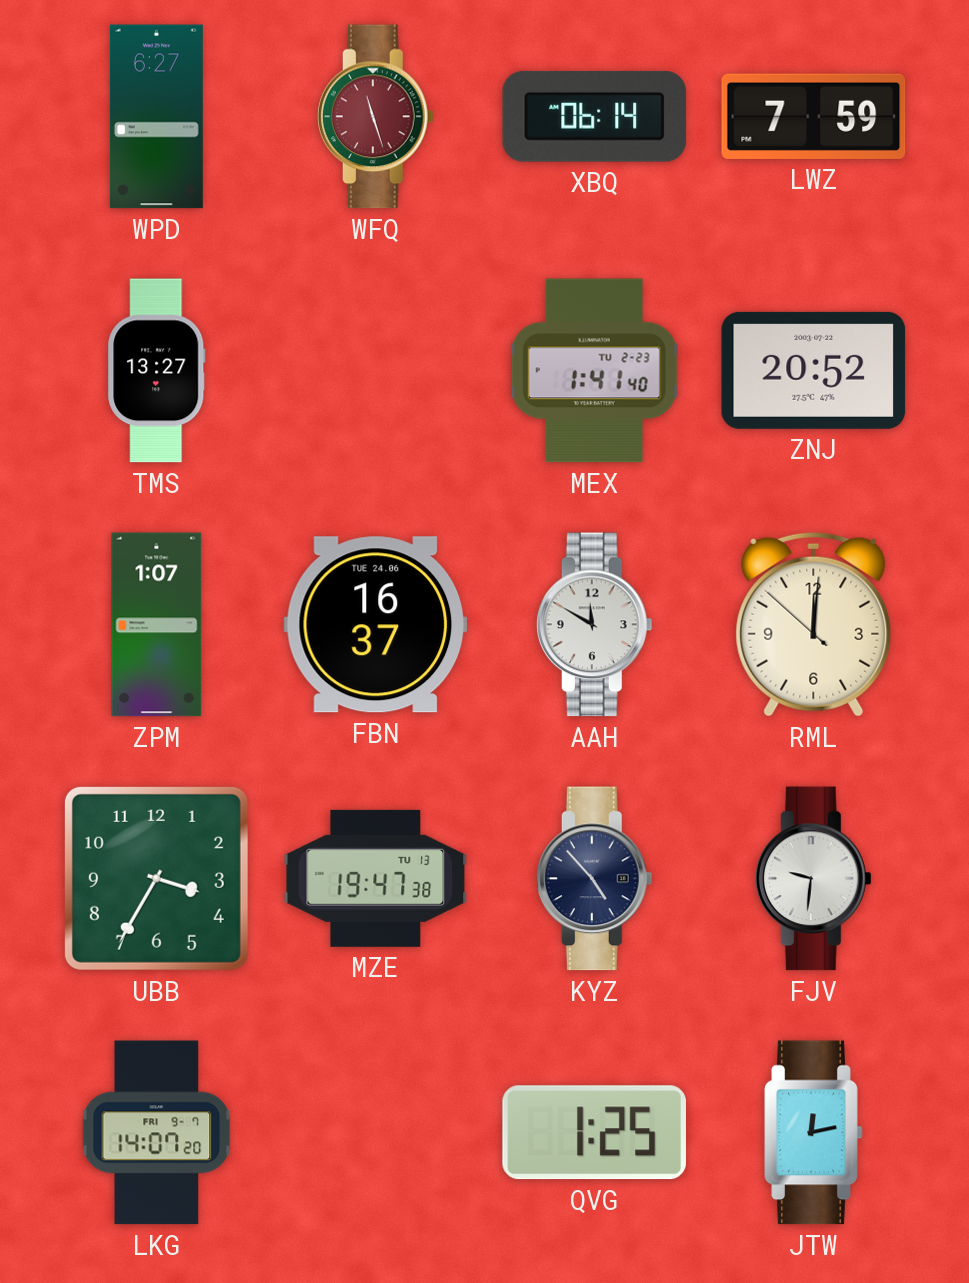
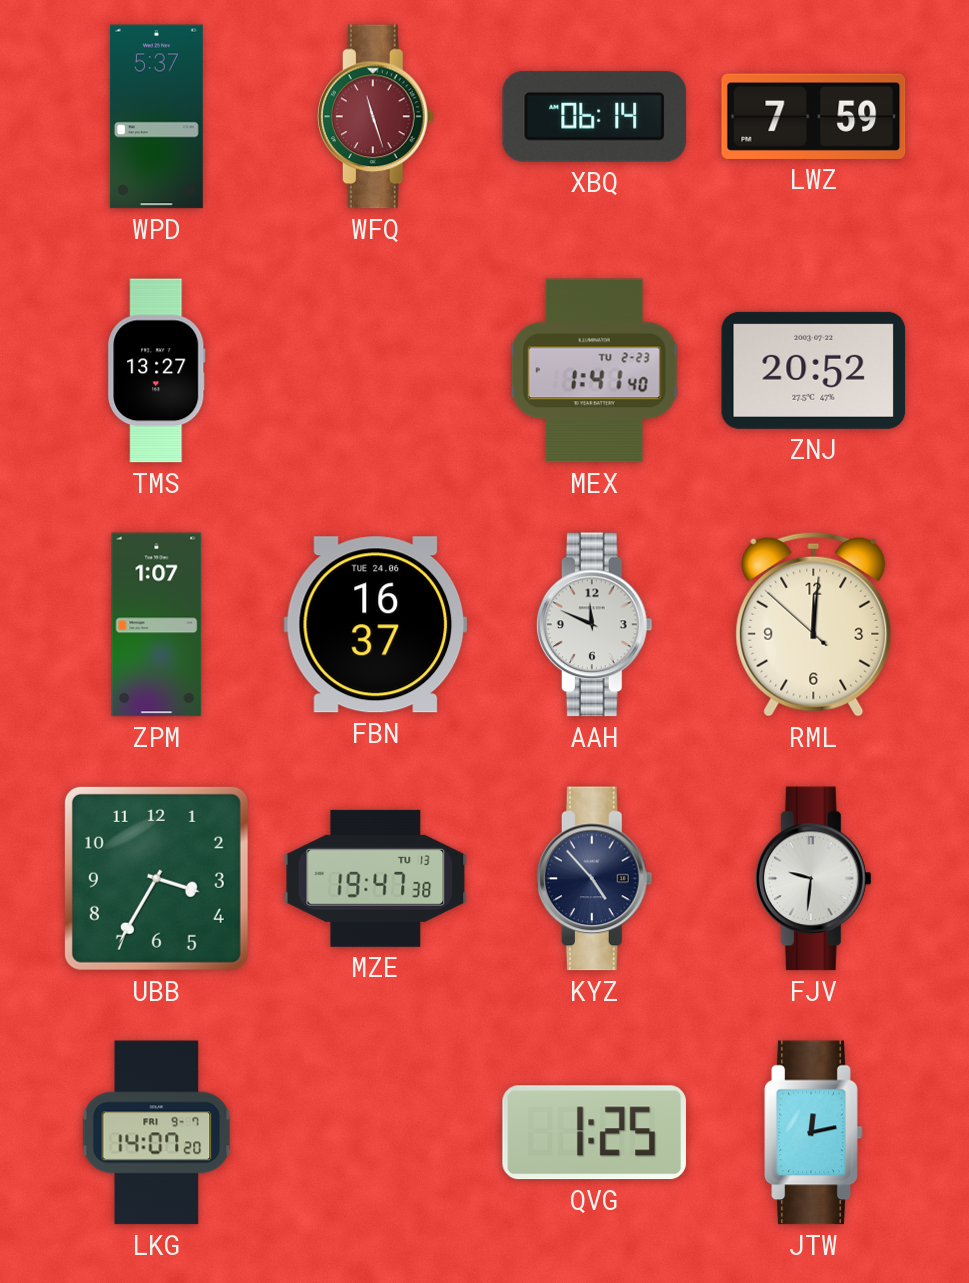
WPD: 6:27 -> 5:37 (156, 117)
AAH: 11:50 -> 11:49 (594, 625)
